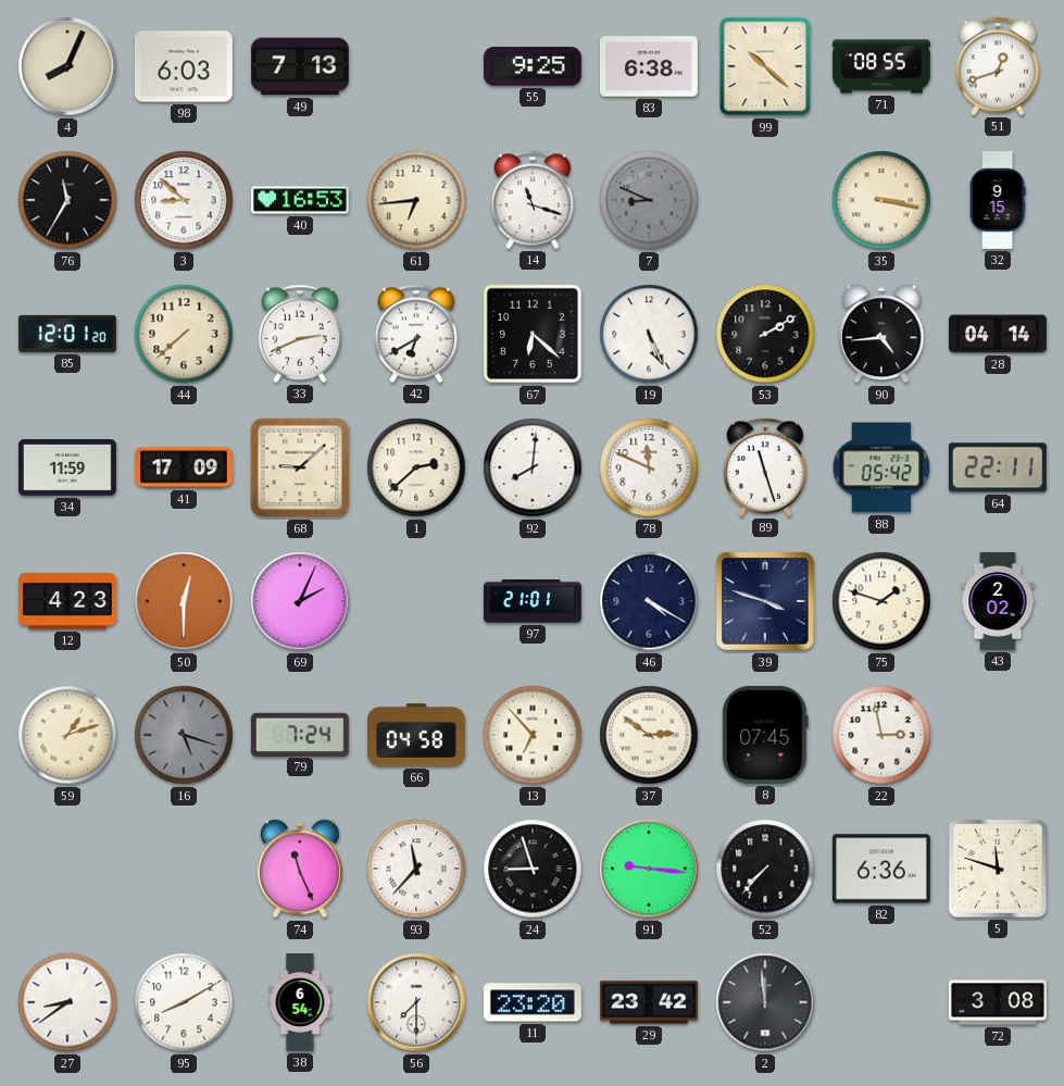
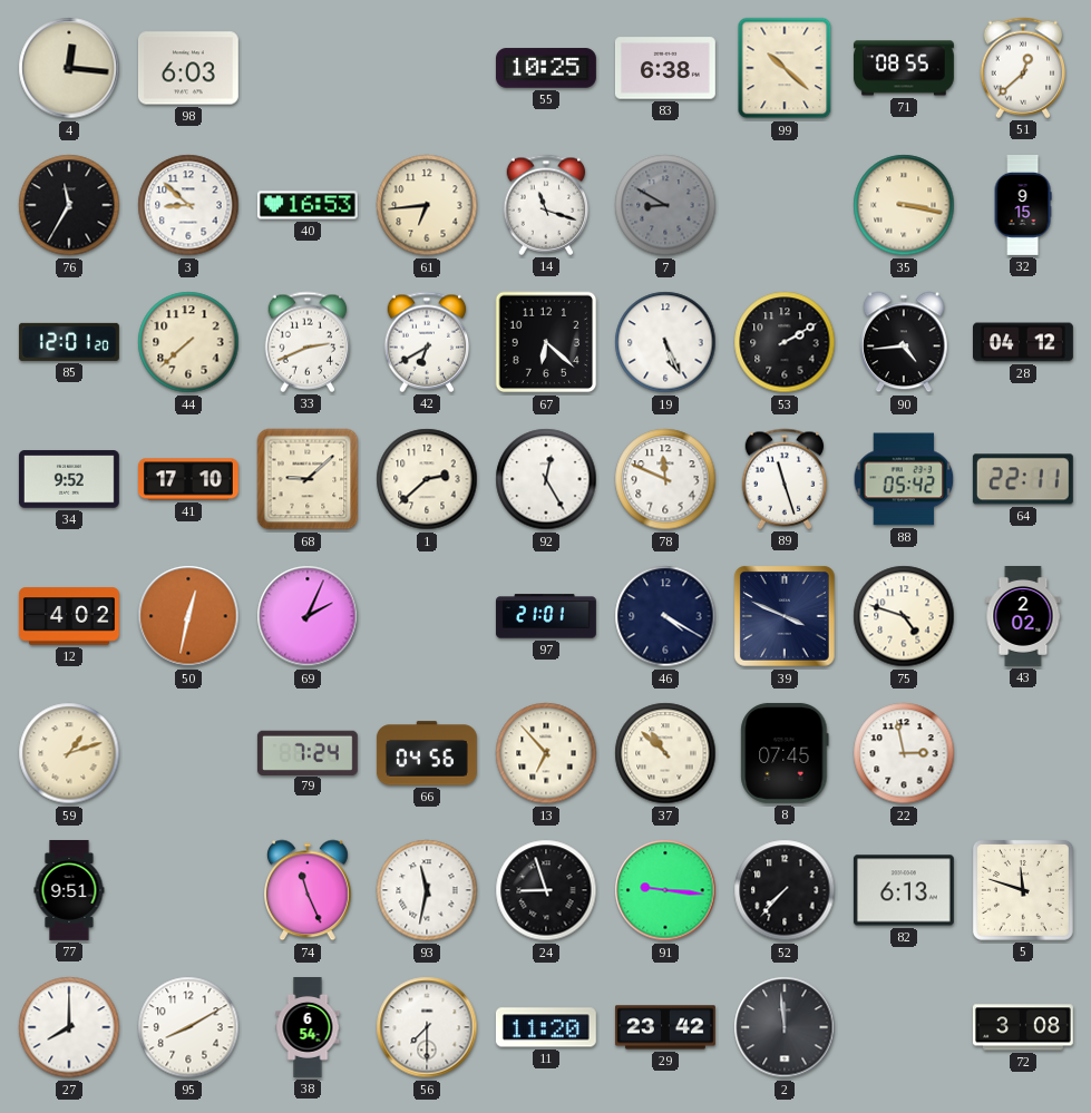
4: 8:04 -> 12:16 (69, 68)
49: 7:13 -> none (300, 66)
55: 9:25 -> 10:25 (546, 68)
51: 12:42 -> 12:38 (1023, 68)
7: 8:49 -> 8:50 (665, 205)
28: 04:14 -> 04:12 (1024, 342)
34: 11:59 -> 9:52 (69, 479)
41: 17:09 -> 17:10 (189, 479)
92: 8:01 -> 12:25 (546, 479)
12: 4:23 -> 4:02 (69, 616)
50: 12:30 -> 12:32 (188, 616)
39: 3:48 -> 3:49 (786, 617)
75: 1:48 -> 4:48 (904, 616)
16: 5:18 -> none (184, 735)
66: 04:58 -> 04:56 (427, 753)
37: 2:51 -> 10:52 (665, 753)
77: none -> 9:51 (69, 891)
93: 11:37 -> 11:32 (427, 890)
82: 6:36 -> 6:13 (904, 890)
27: 8:39 -> 8:00 (69, 1027)
11: 23:20 -> 11:20 (546, 1027)
